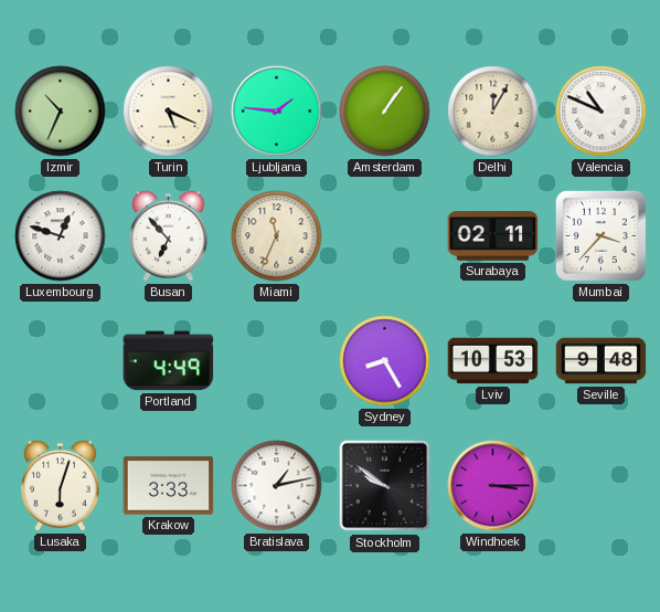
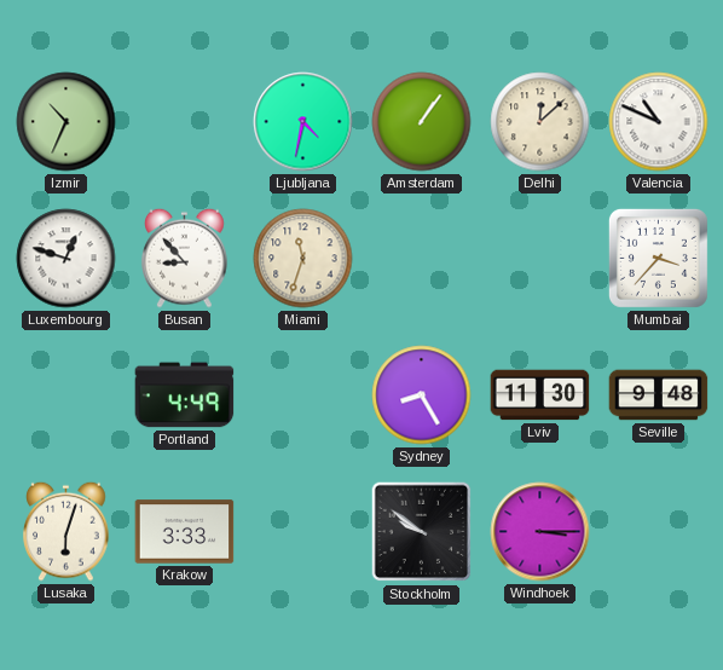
Turin: 5:19 -> none (169, 112)
Ljubljana: 1:46 -> 4:32 (303, 122)
Delhi: 12:05 -> 12:08 (540, 122)
Busan: 6:53 -> 8:53 (185, 258)
Miami: 11:34 -> 11:33 (303, 259)
Surabaya: 02:11 -> none (493, 236)
Lviv: 10:53 -> 11:30 (540, 395)
Bratislava: 1:13 -> none (277, 486)
